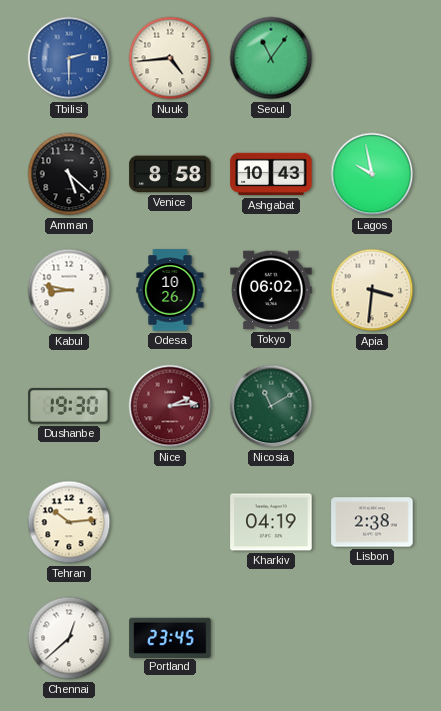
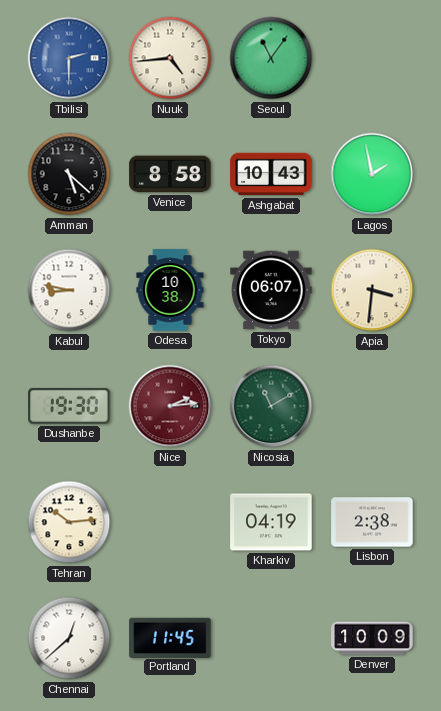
Lagos: 9:58 -> 1:58 (372, 174)
Odesa: 10:26 -> 10:38 (170, 290)
Tokyo: 06:02 -> 06:07 (271, 290)
Portland: 23:45 -> 11:45 (170, 637)
Denver: none -> 10:09 (372, 638)
